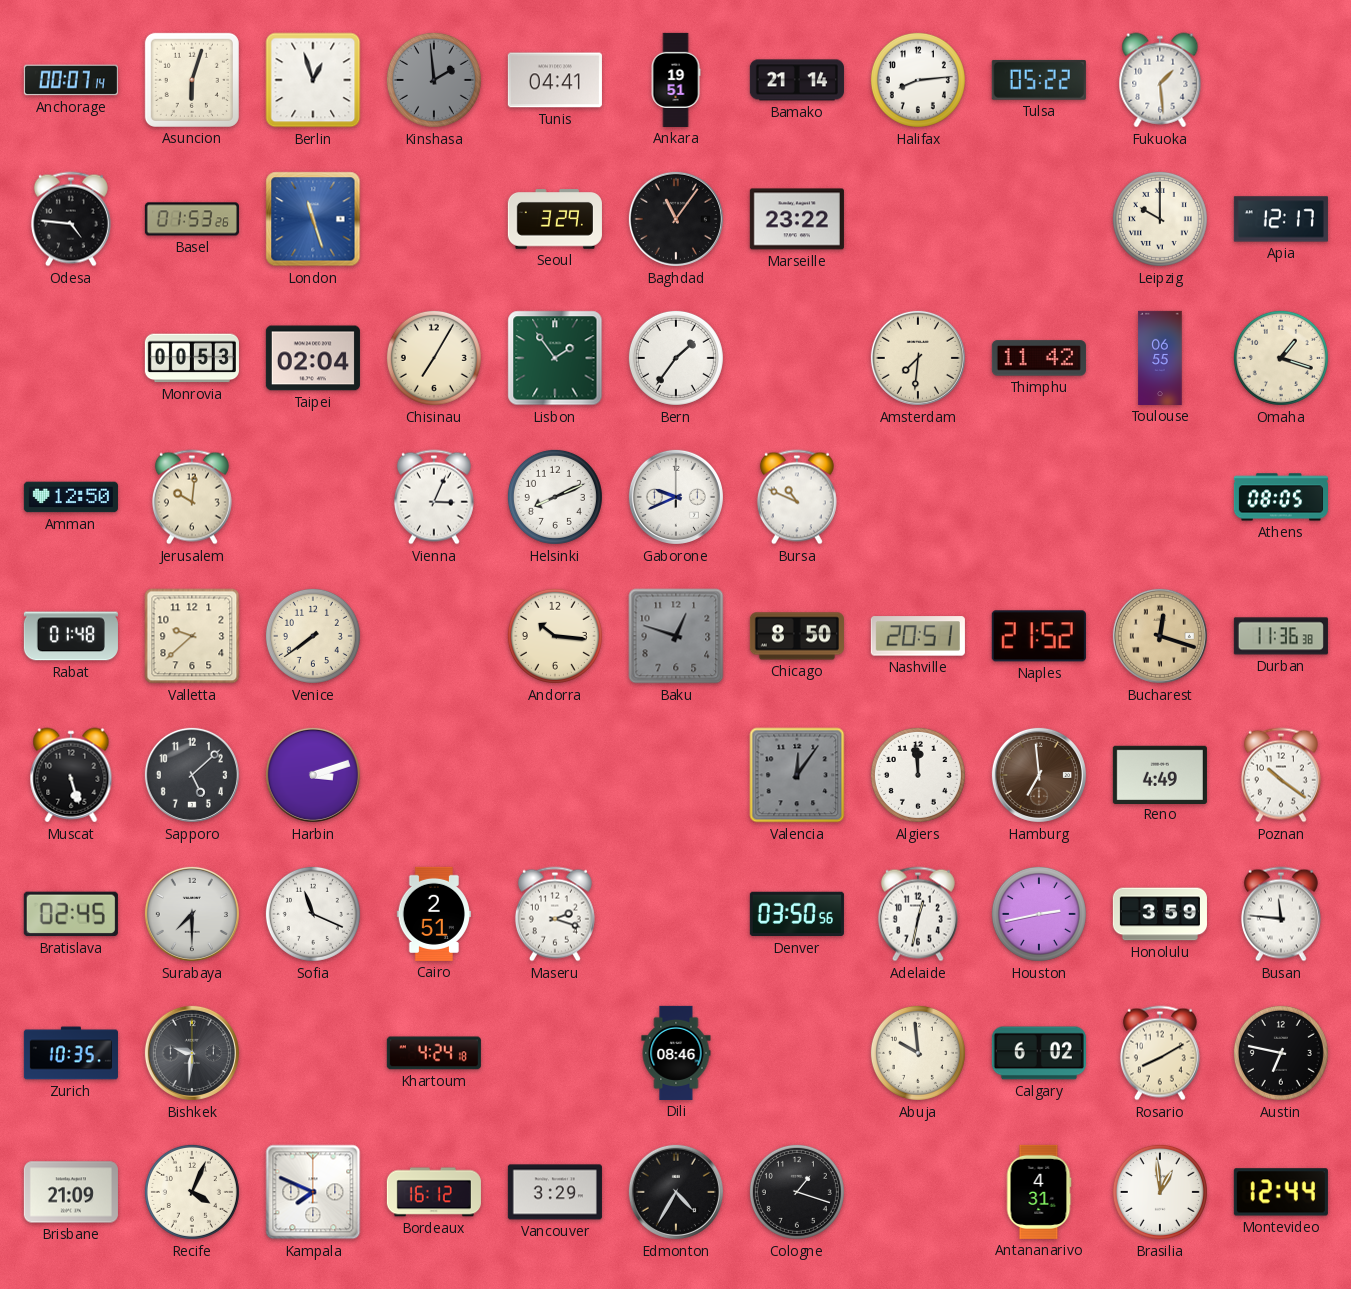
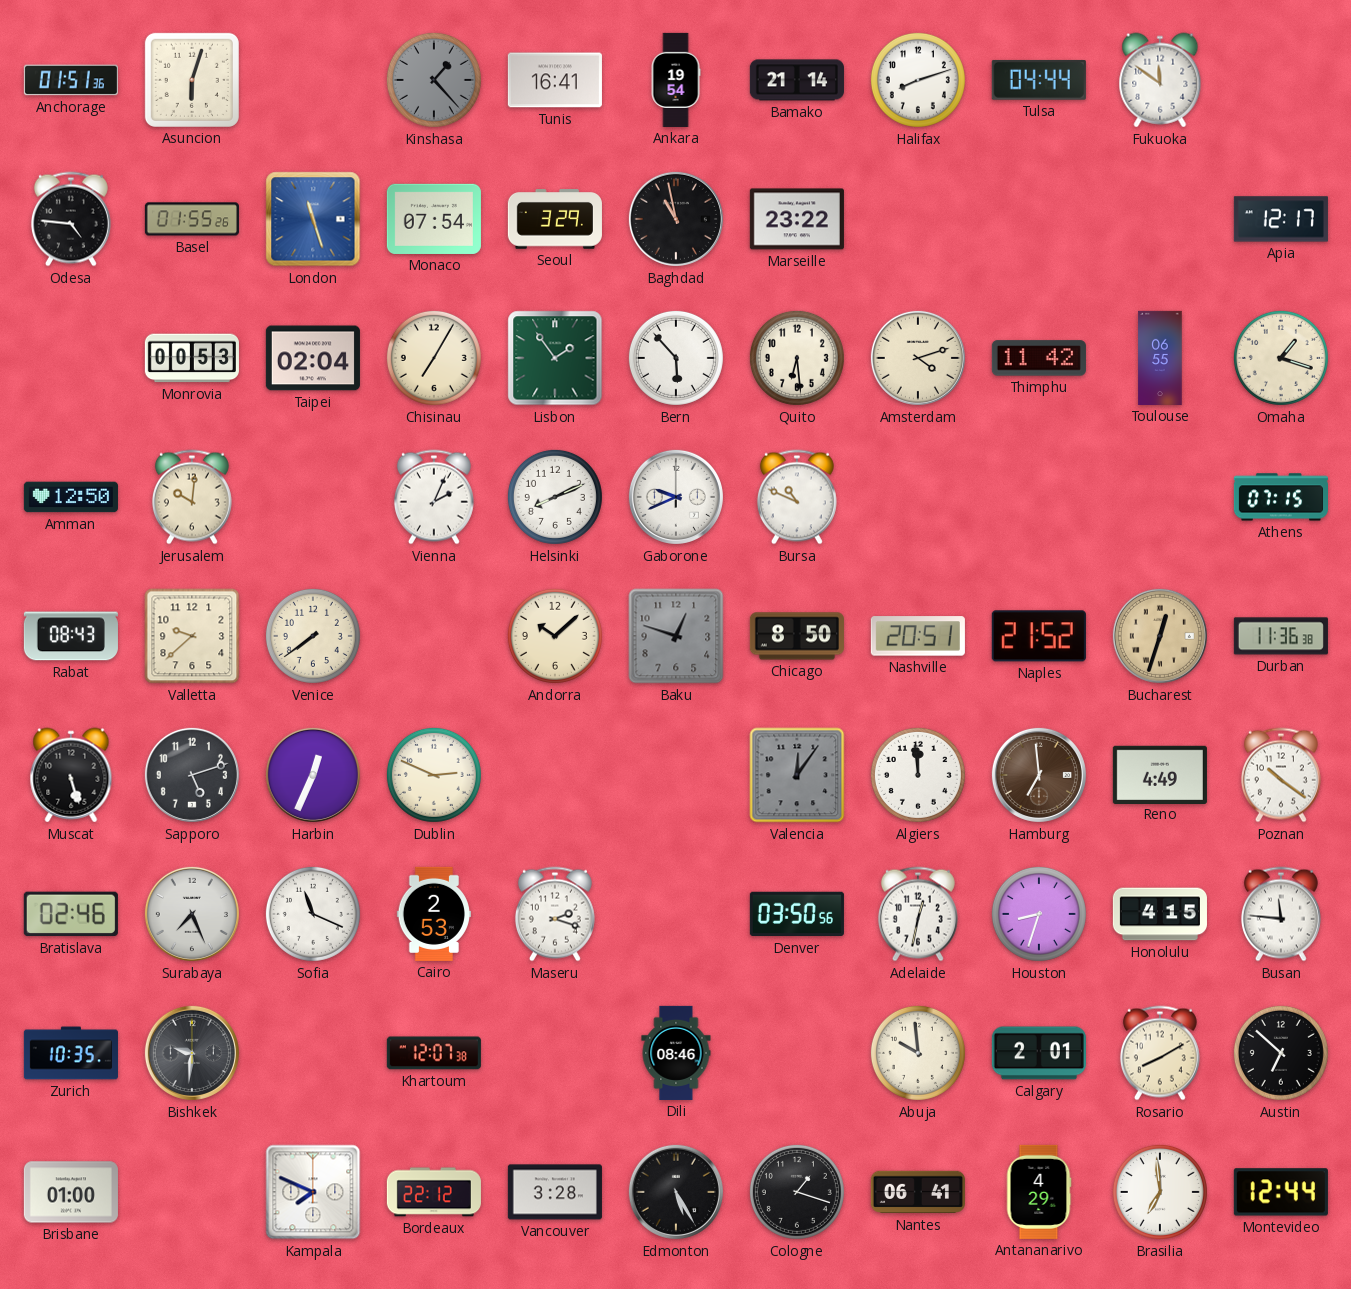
Anchorage: 00:07 -> 01:51 (71, 80)
Berlin: 12:57 -> none (313, 80)
Kinshasa: 1:59 -> 1:23 (434, 80)
Tunis: 04:41 -> 16:41 (555, 80)
Ankara: 19:51 -> 19:54 (676, 80)
Halifax: 8:14 -> 8:12 (918, 80)
Tulsa: 05:22 -> 04:44 (1039, 80)
Fukuoka: 1:29 -> 11:51 (1160, 80)
Basel: 01:53 -> 01:55 (192, 219)
Monaco: none -> 07:54 (434, 219)
Baghdad: 11:06 -> 10:58 (676, 219)
Leipzig: 10:00 -> none (1160, 219)
Bern: 1:36 -> 5:53 (676, 358)
Quito: none -> 6:29 (797, 358)
Amsterdam: 7:31 -> 4:12 (918, 358)
Vienna: 3:04 -> 2:04 (434, 497)
Athens: 08:05 -> 07:15 (1281, 497)
Rabat: 01:48 -> 08:43 (71, 636)
Andorra: 10:16 -> 10:08 (555, 636)
Bucharest: 12:18 -> 12:33 (1160, 636)
Sapporo: 5:08 -> 5:12 (192, 775)
Harbin: 3:12 -> 12:34 (313, 775)
Dublin: none -> 2:49 (434, 775)
Bratislava: 02:45 -> 02:46 (71, 914)
Surabaya: 7:30 -> 7:26 (192, 914)
Cairo: 2:51 -> 2:53 (433, 914)
Houston: 2:43 -> 8:33 (1039, 914)
Honolulu: 3:59 -> 4:15 (1160, 914)
Khartoum: 4:24 -> 12:07 (434, 1053)
Calgary: 6:02 -> 2:01 (1039, 1053)
Austin: 6:47 -> 6:52 (1281, 1053)
Brisbane: 21:09 -> 01:00 (71, 1192)
Recife: 4:04 -> none (192, 1192)
Bordeaux: 16:12 -> 22:12 (434, 1192)
Vancouver: 3:29 -> 3:28 (555, 1192)
Edmonton: 4:35 -> 5:25 (676, 1192)
Nantes: none -> 06:41 (918, 1192)
Antananarivo: 4:31 -> 4:29 (1039, 1192)
Brasilia: 12:59 -> 6:59 (1160, 1192)
